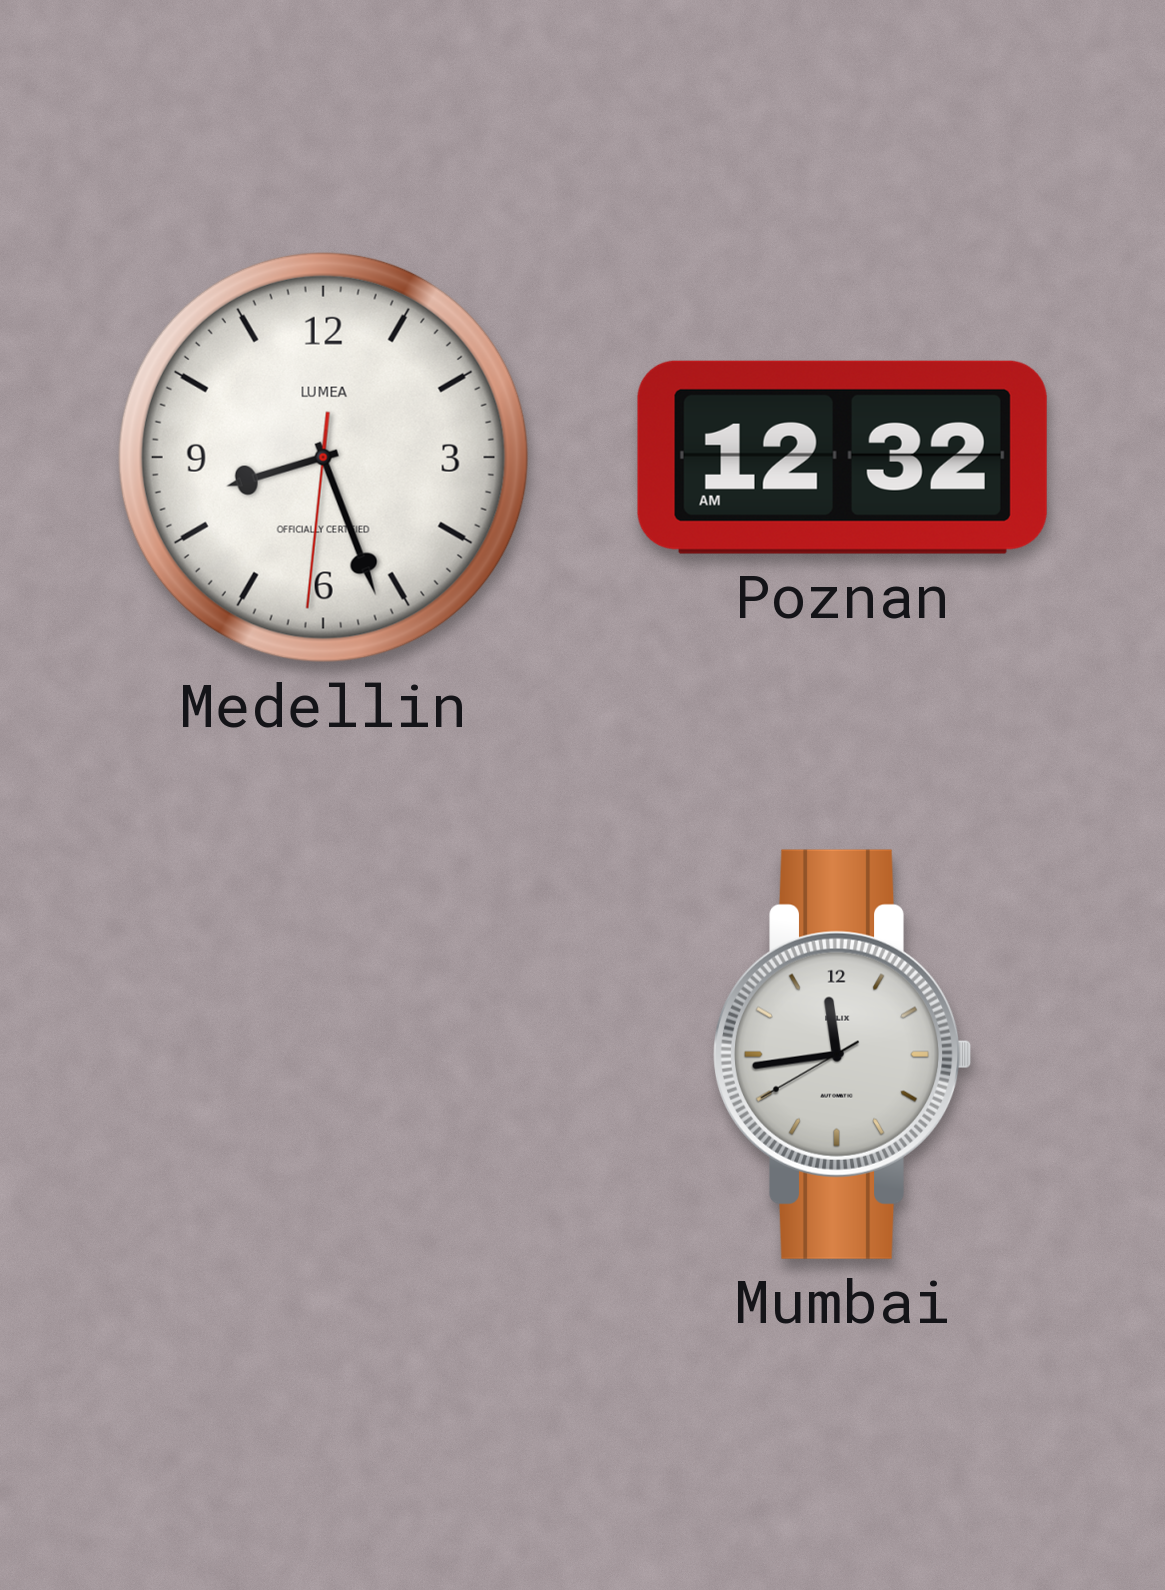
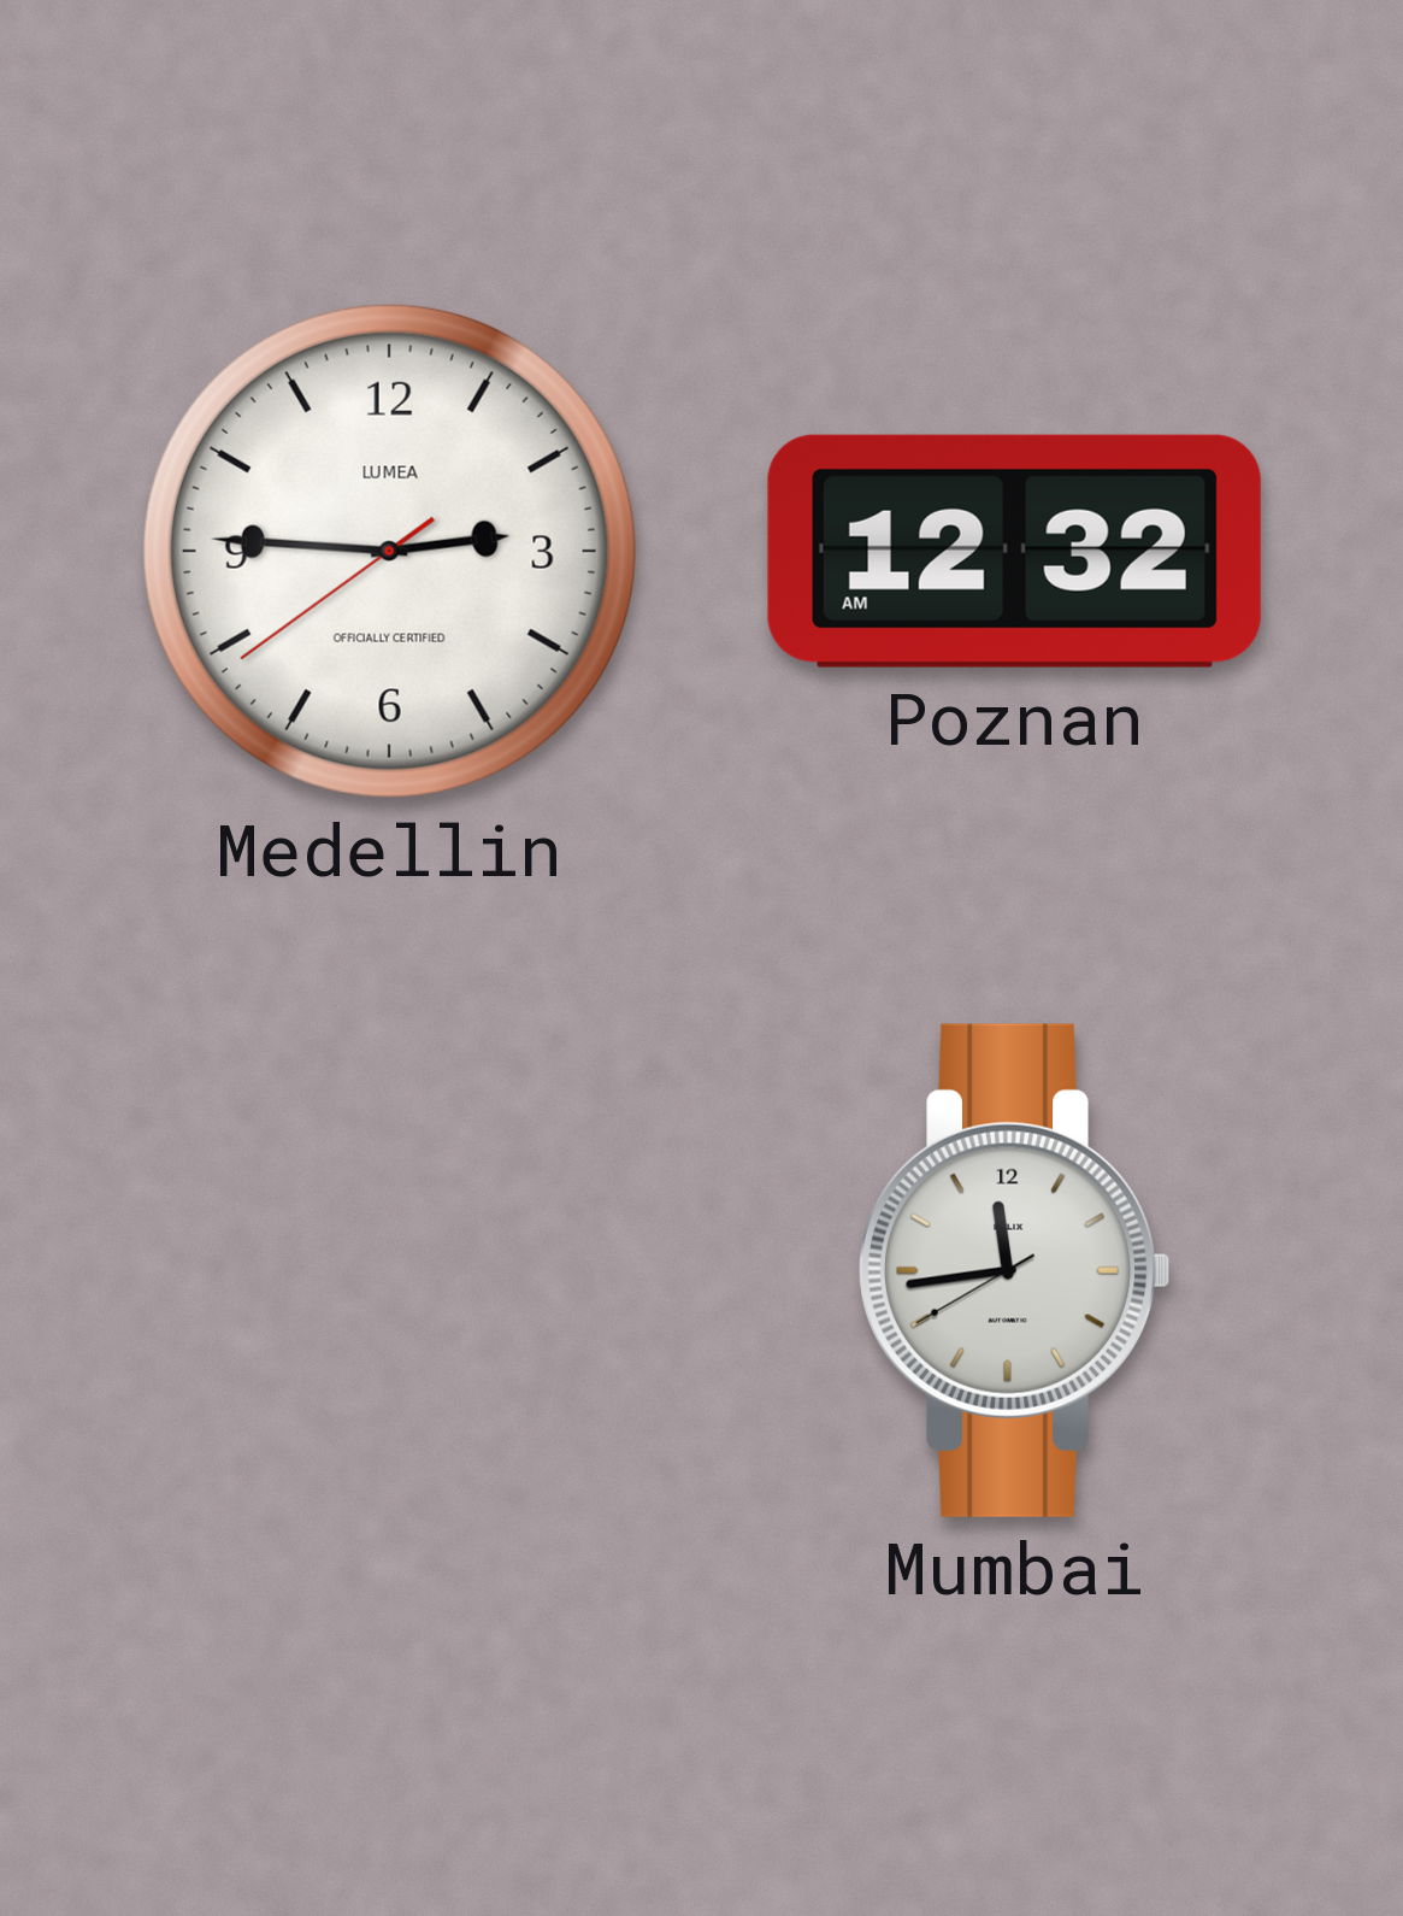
Medellin: 8:26 -> 2:45 (389, 551)
